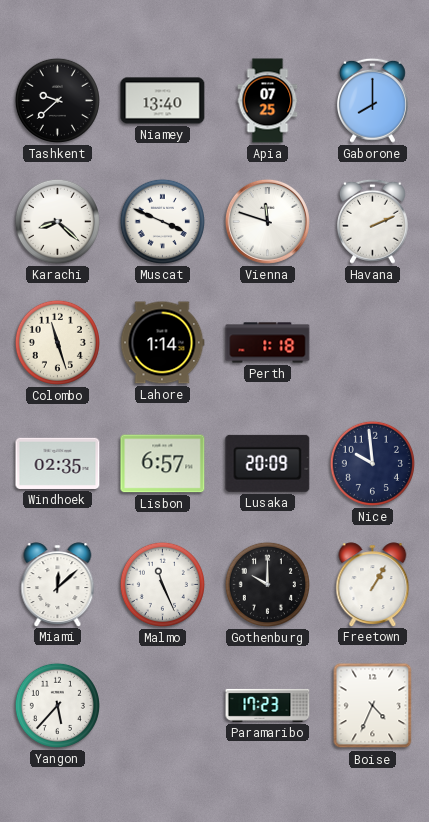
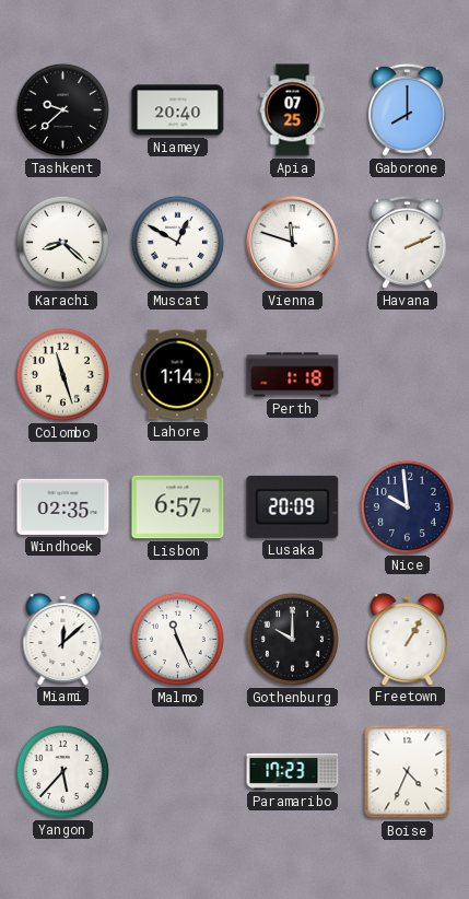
Niamey: 13:40 -> 20:40 (178, 110)
Muscat: 3:49 -> 12:50 (177, 242)
